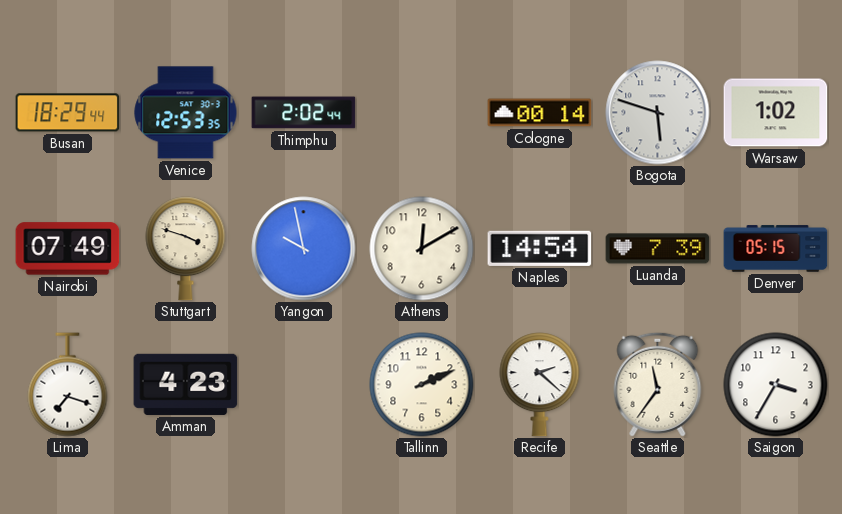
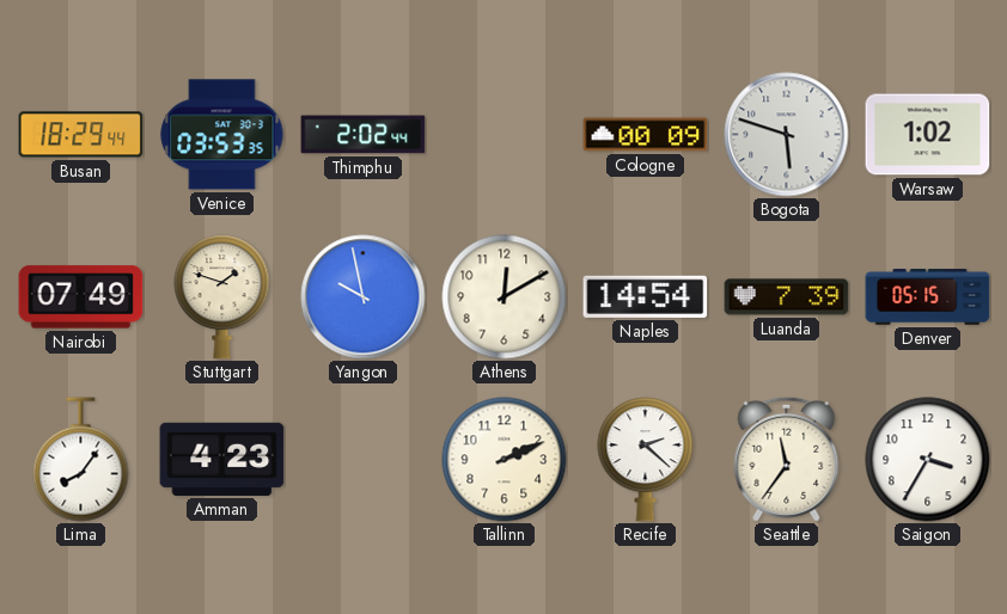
Venice: 12:53 -> 03:53 (222, 135)
Cologne: 00:14 -> 00:09 (646, 135)
Stuttgart: 3:48 -> 1:48 (222, 297)
Lima: 7:18 -> 8:06 (81, 460)
